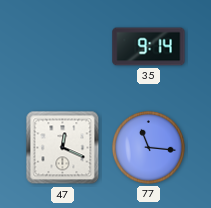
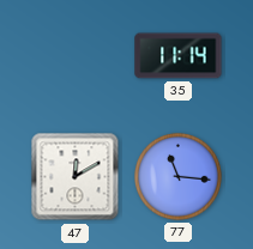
35: 9:14 -> 11:14 (179, 56)
47: 12:19 -> 12:10 (76, 177)
